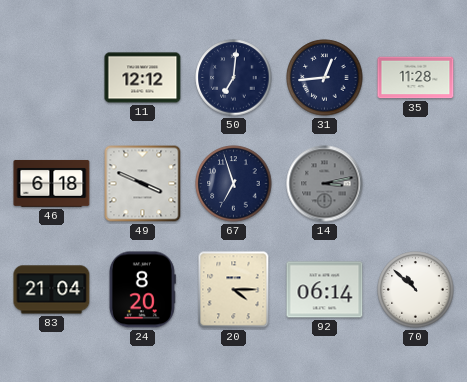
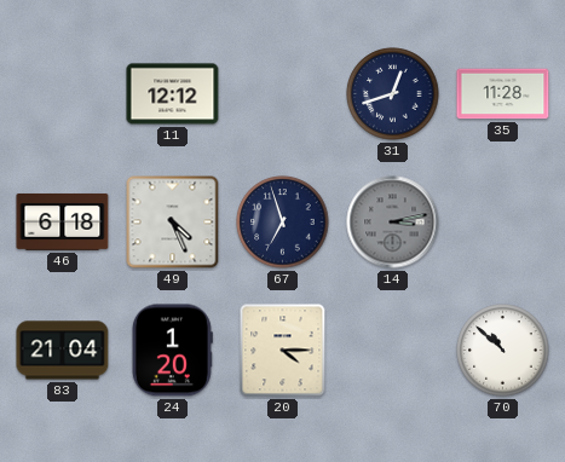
50: 7:01 -> none (234, 78)
31: 12:44 -> 12:42 (393, 94)
49: 3:49 -> 4:26 (173, 223)
24: 8:20 -> 1:20 (172, 351)
92: 06:14 -> none (325, 290)
